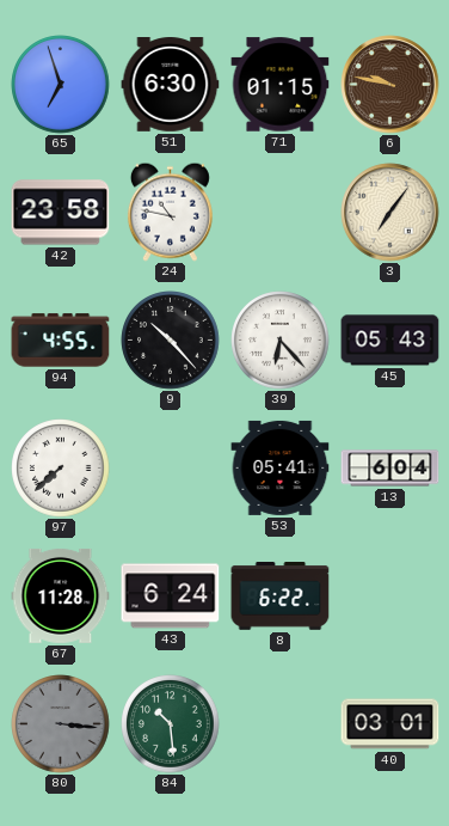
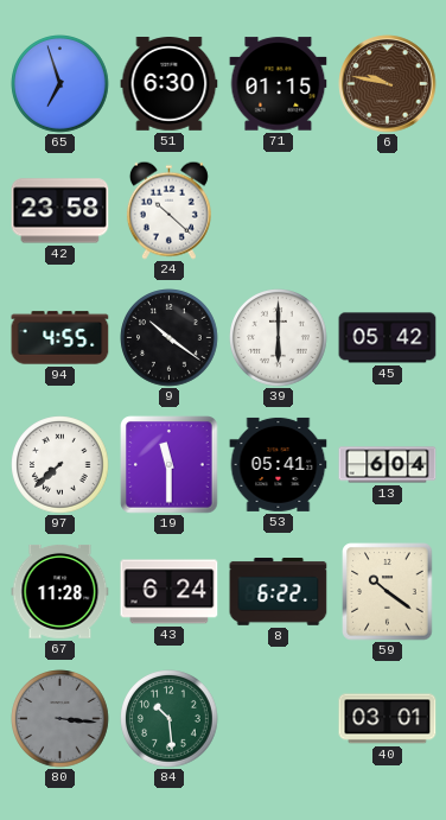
24: 10:47 -> 10:22 (168, 210)
3: 7:06 -> none (390, 213)
9: 10:23 -> 10:21 (170, 338)
39: 6:23 -> 6:00 (279, 338)
45: 05:43 -> 05:42 (388, 338)
19: none -> 11:30 (170, 465)
59: none -> 10:21 (388, 592)
